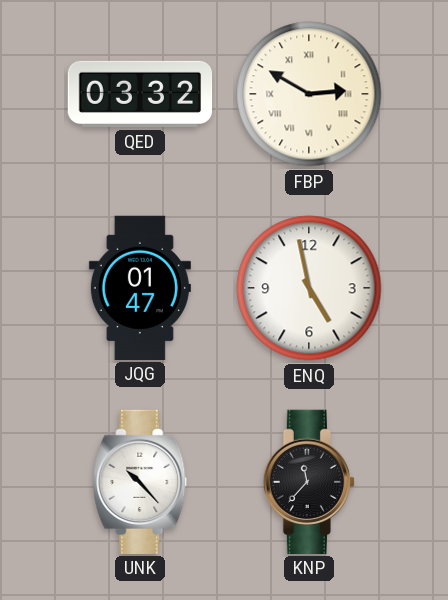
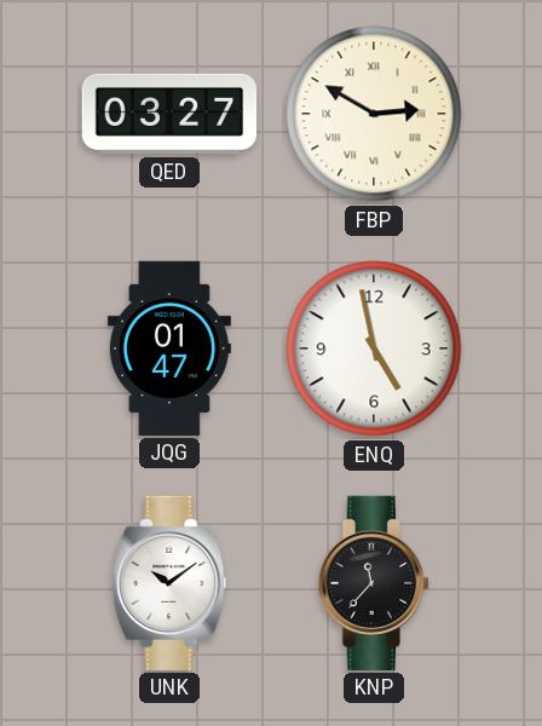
QED: 03:32 -> 03:27 (169, 114)
UNK: 10:23 -> 10:09 (169, 582)
